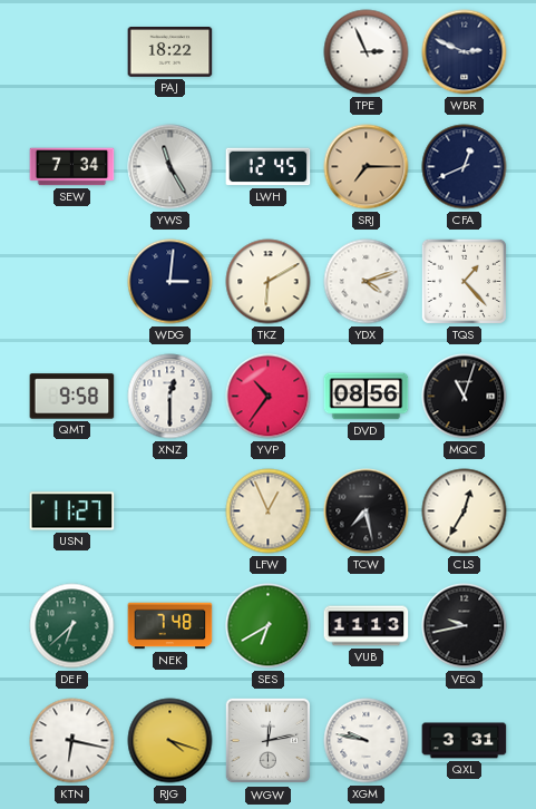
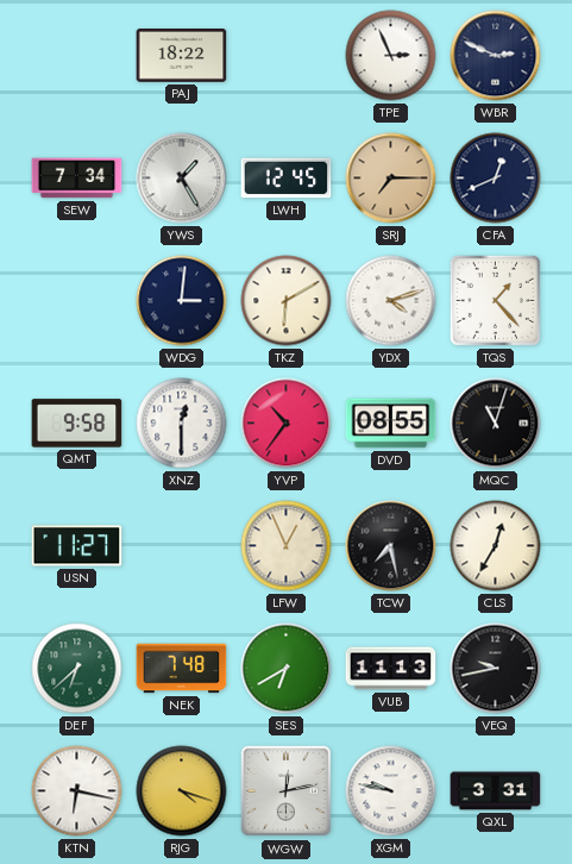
YWS: 11:25 -> 1:25 (182, 179)
DVD: 08:56 -> 08:55 (391, 424)
